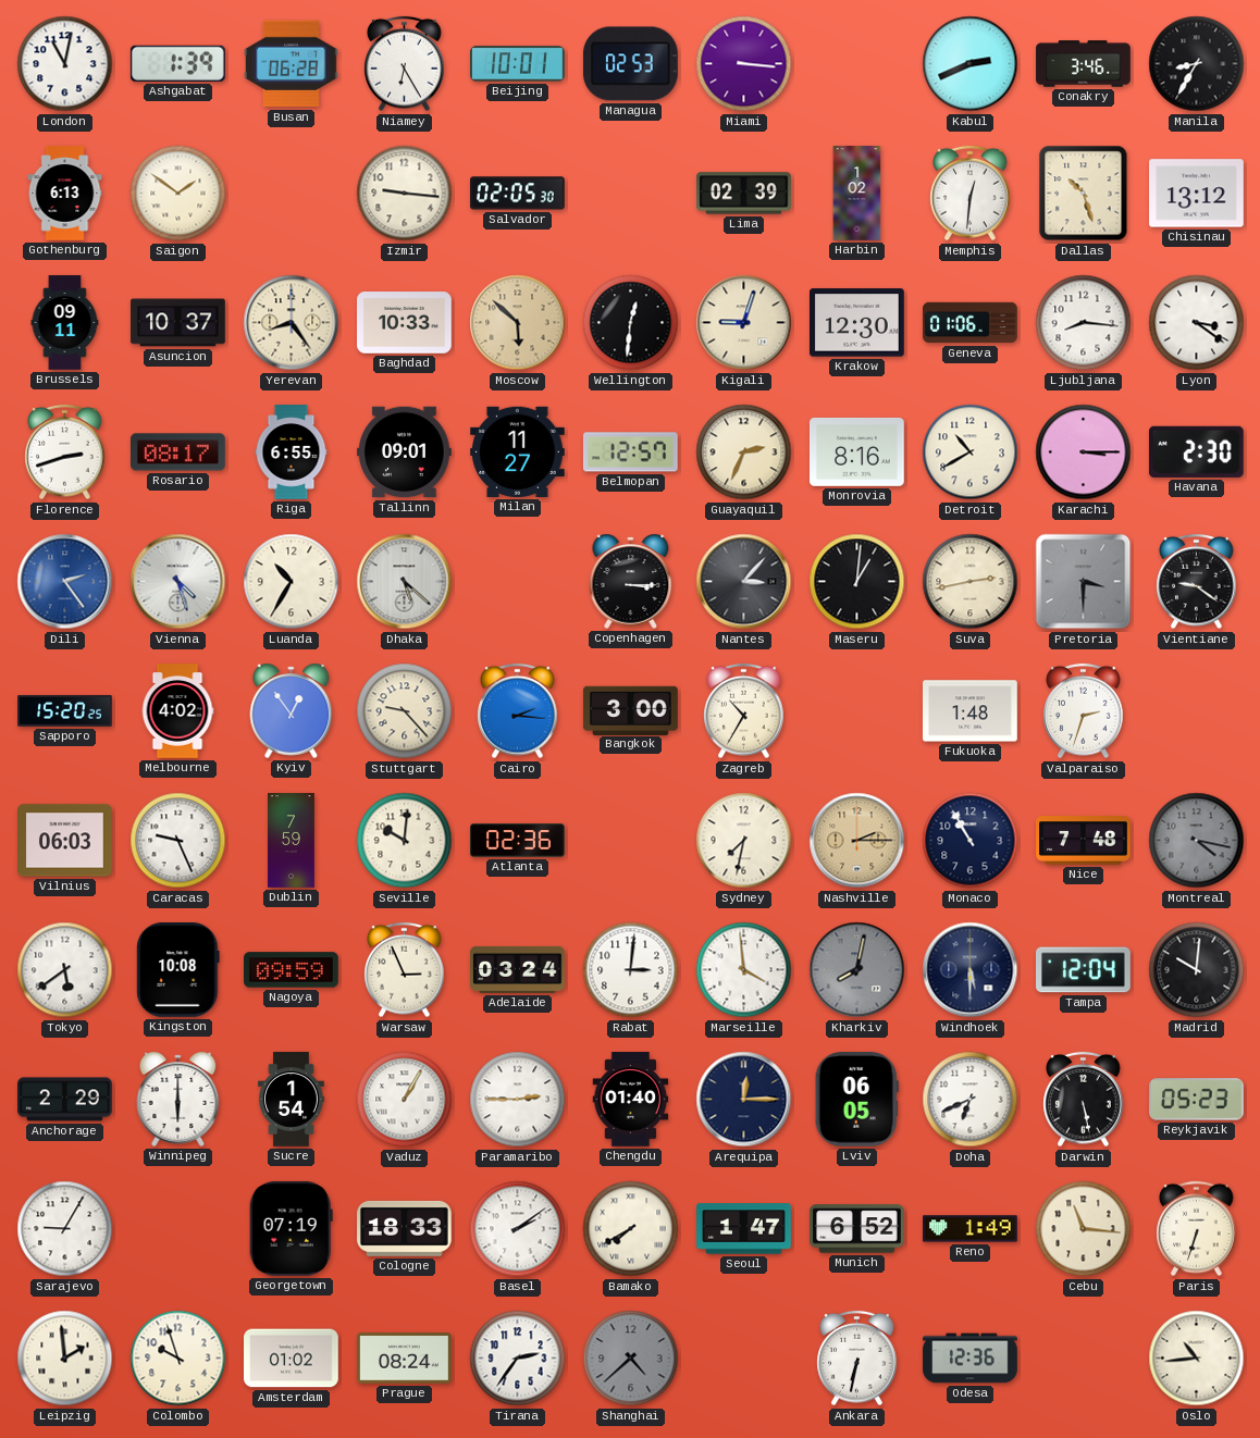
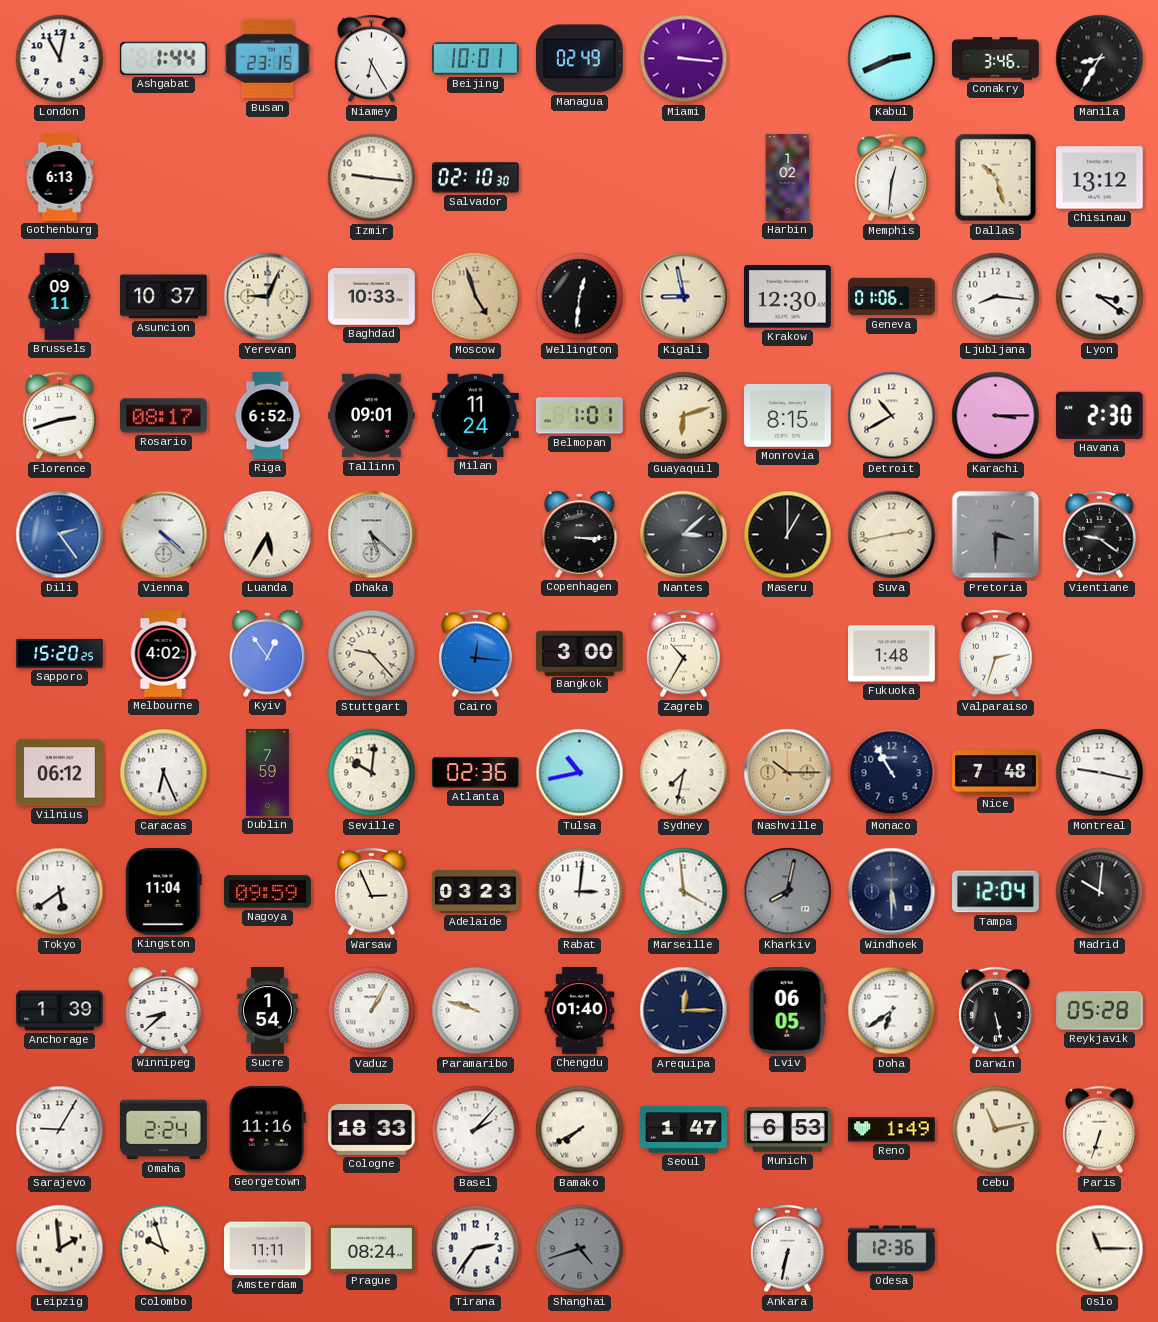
Ashgabat: 1:39 -> 1:44 (163, 58)
Busan: 06:28 -> 23:15 (268, 59)
Managua: 02:53 -> 02:49 (579, 59)
Saigon: 1:51 -> none (178, 194)
Salvador: 02:05 -> 02:10 (476, 178)
Lima: 02:39 -> none (744, 194)
Yerevan: 8:24 -> 9:04 (268, 297)
Moscow: 5:52 -> 4:57 (476, 297)
Kigali: 9:03 -> 8:58 (684, 297)
Riga: 6:55 -> 6:52 (268, 416)
Milan: 11:27 -> 11:24 (476, 415)
Belmopan: 12:57 -> 1:01 (579, 416)
Guayaquil: 2:34 -> 6:12 (684, 416)
Monrovia: 8:16 -> 8:15 (788, 416)
Vienna: 4:27 -> 4:22 (164, 535)
Luanda: 10:35 -> 5:35 (268, 535)
Nantes: 3:07 -> 3:08 (684, 535)
Maseru: 1:01 -> 1:00 (788, 535)
Cairo: 2:16 -> 12:16 (476, 654)
Vilnius: 06:03 -> 06:12 (60, 773)
Caracas: 9:26 -> 6:26 (164, 773)
Tulsa: none -> 10:43 (580, 773)
Nashville: 2:15 -> 10:15 (788, 773)
Montreal: 4:17 -> 9:17 (1100, 773)
Montreal dial: grey -> white (1100, 773)
Kingston: 10:08 -> 11:04 (164, 892)
Adelaide: 03:24 -> 03:23 (476, 891)
Anchorage: 2:29 -> 1:39 (60, 1011)
Winnipeg: 6:00 -> 8:38 (164, 1010)
Paramaribo: 2:45 -> 9:48 (476, 1011)
Doha: 6:41 -> 6:39 (892, 1011)
Reykjavik: 05:23 -> 05:28 (1100, 1011)
Omaha: none -> 2:24 (164, 1130)
Georgetown: 07:19 -> 11:16 (267, 1129)
Basel: 2:09 -> 2:07 (476, 1130)
Munich: 6:52 -> 6:53 (788, 1130)
Cebu: 11:16 -> 11:13 (996, 1130)
Amsterdam: 01:02 -> 11:11 (268, 1249)
Shanghai: 4:38 -> 4:42 (580, 1249)
Oslo: 10:44 -> 11:15 (1100, 1249)
